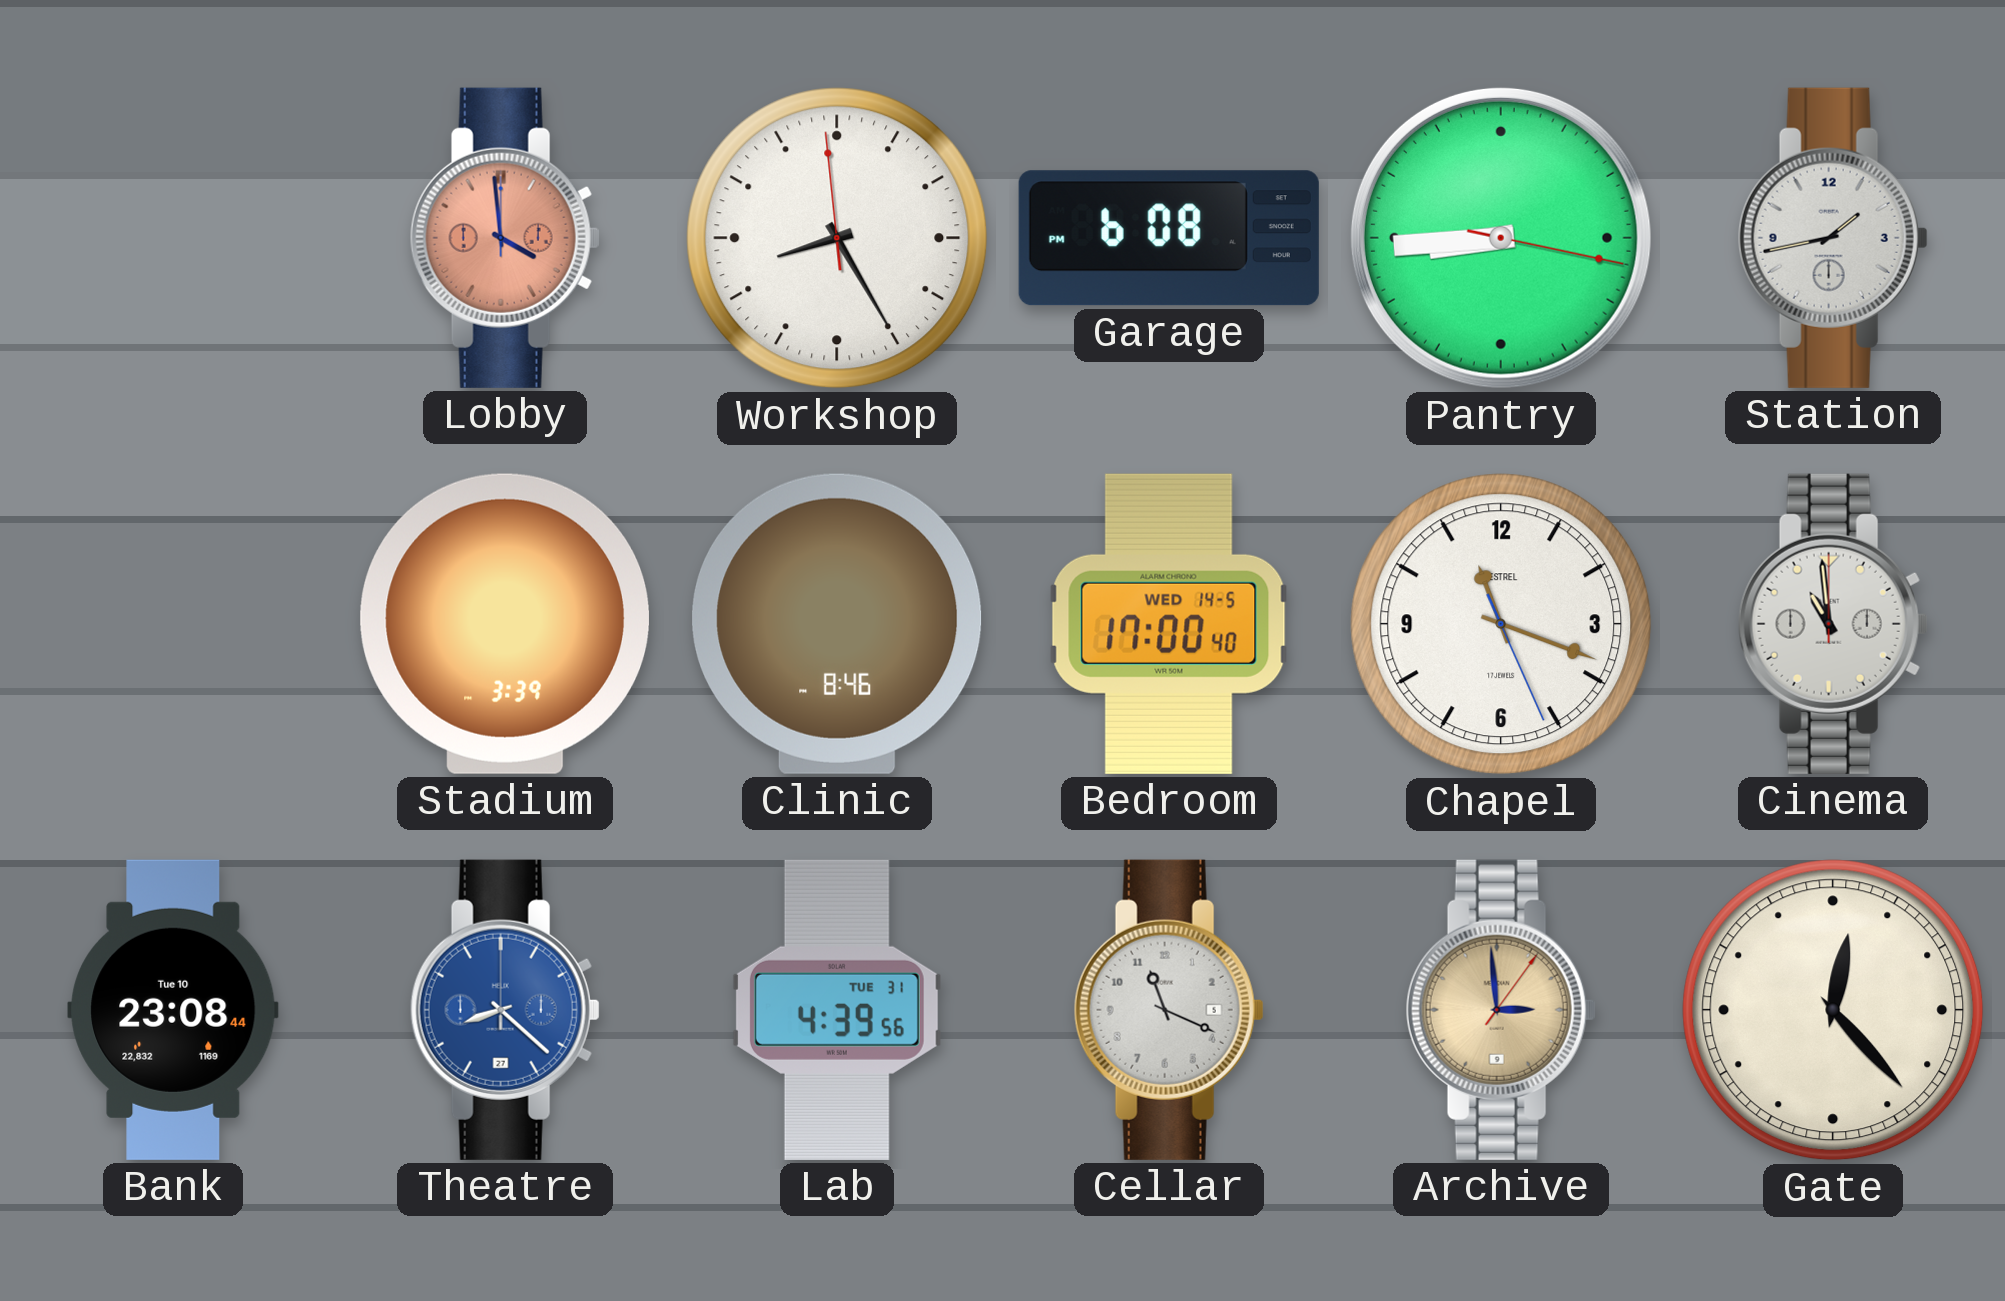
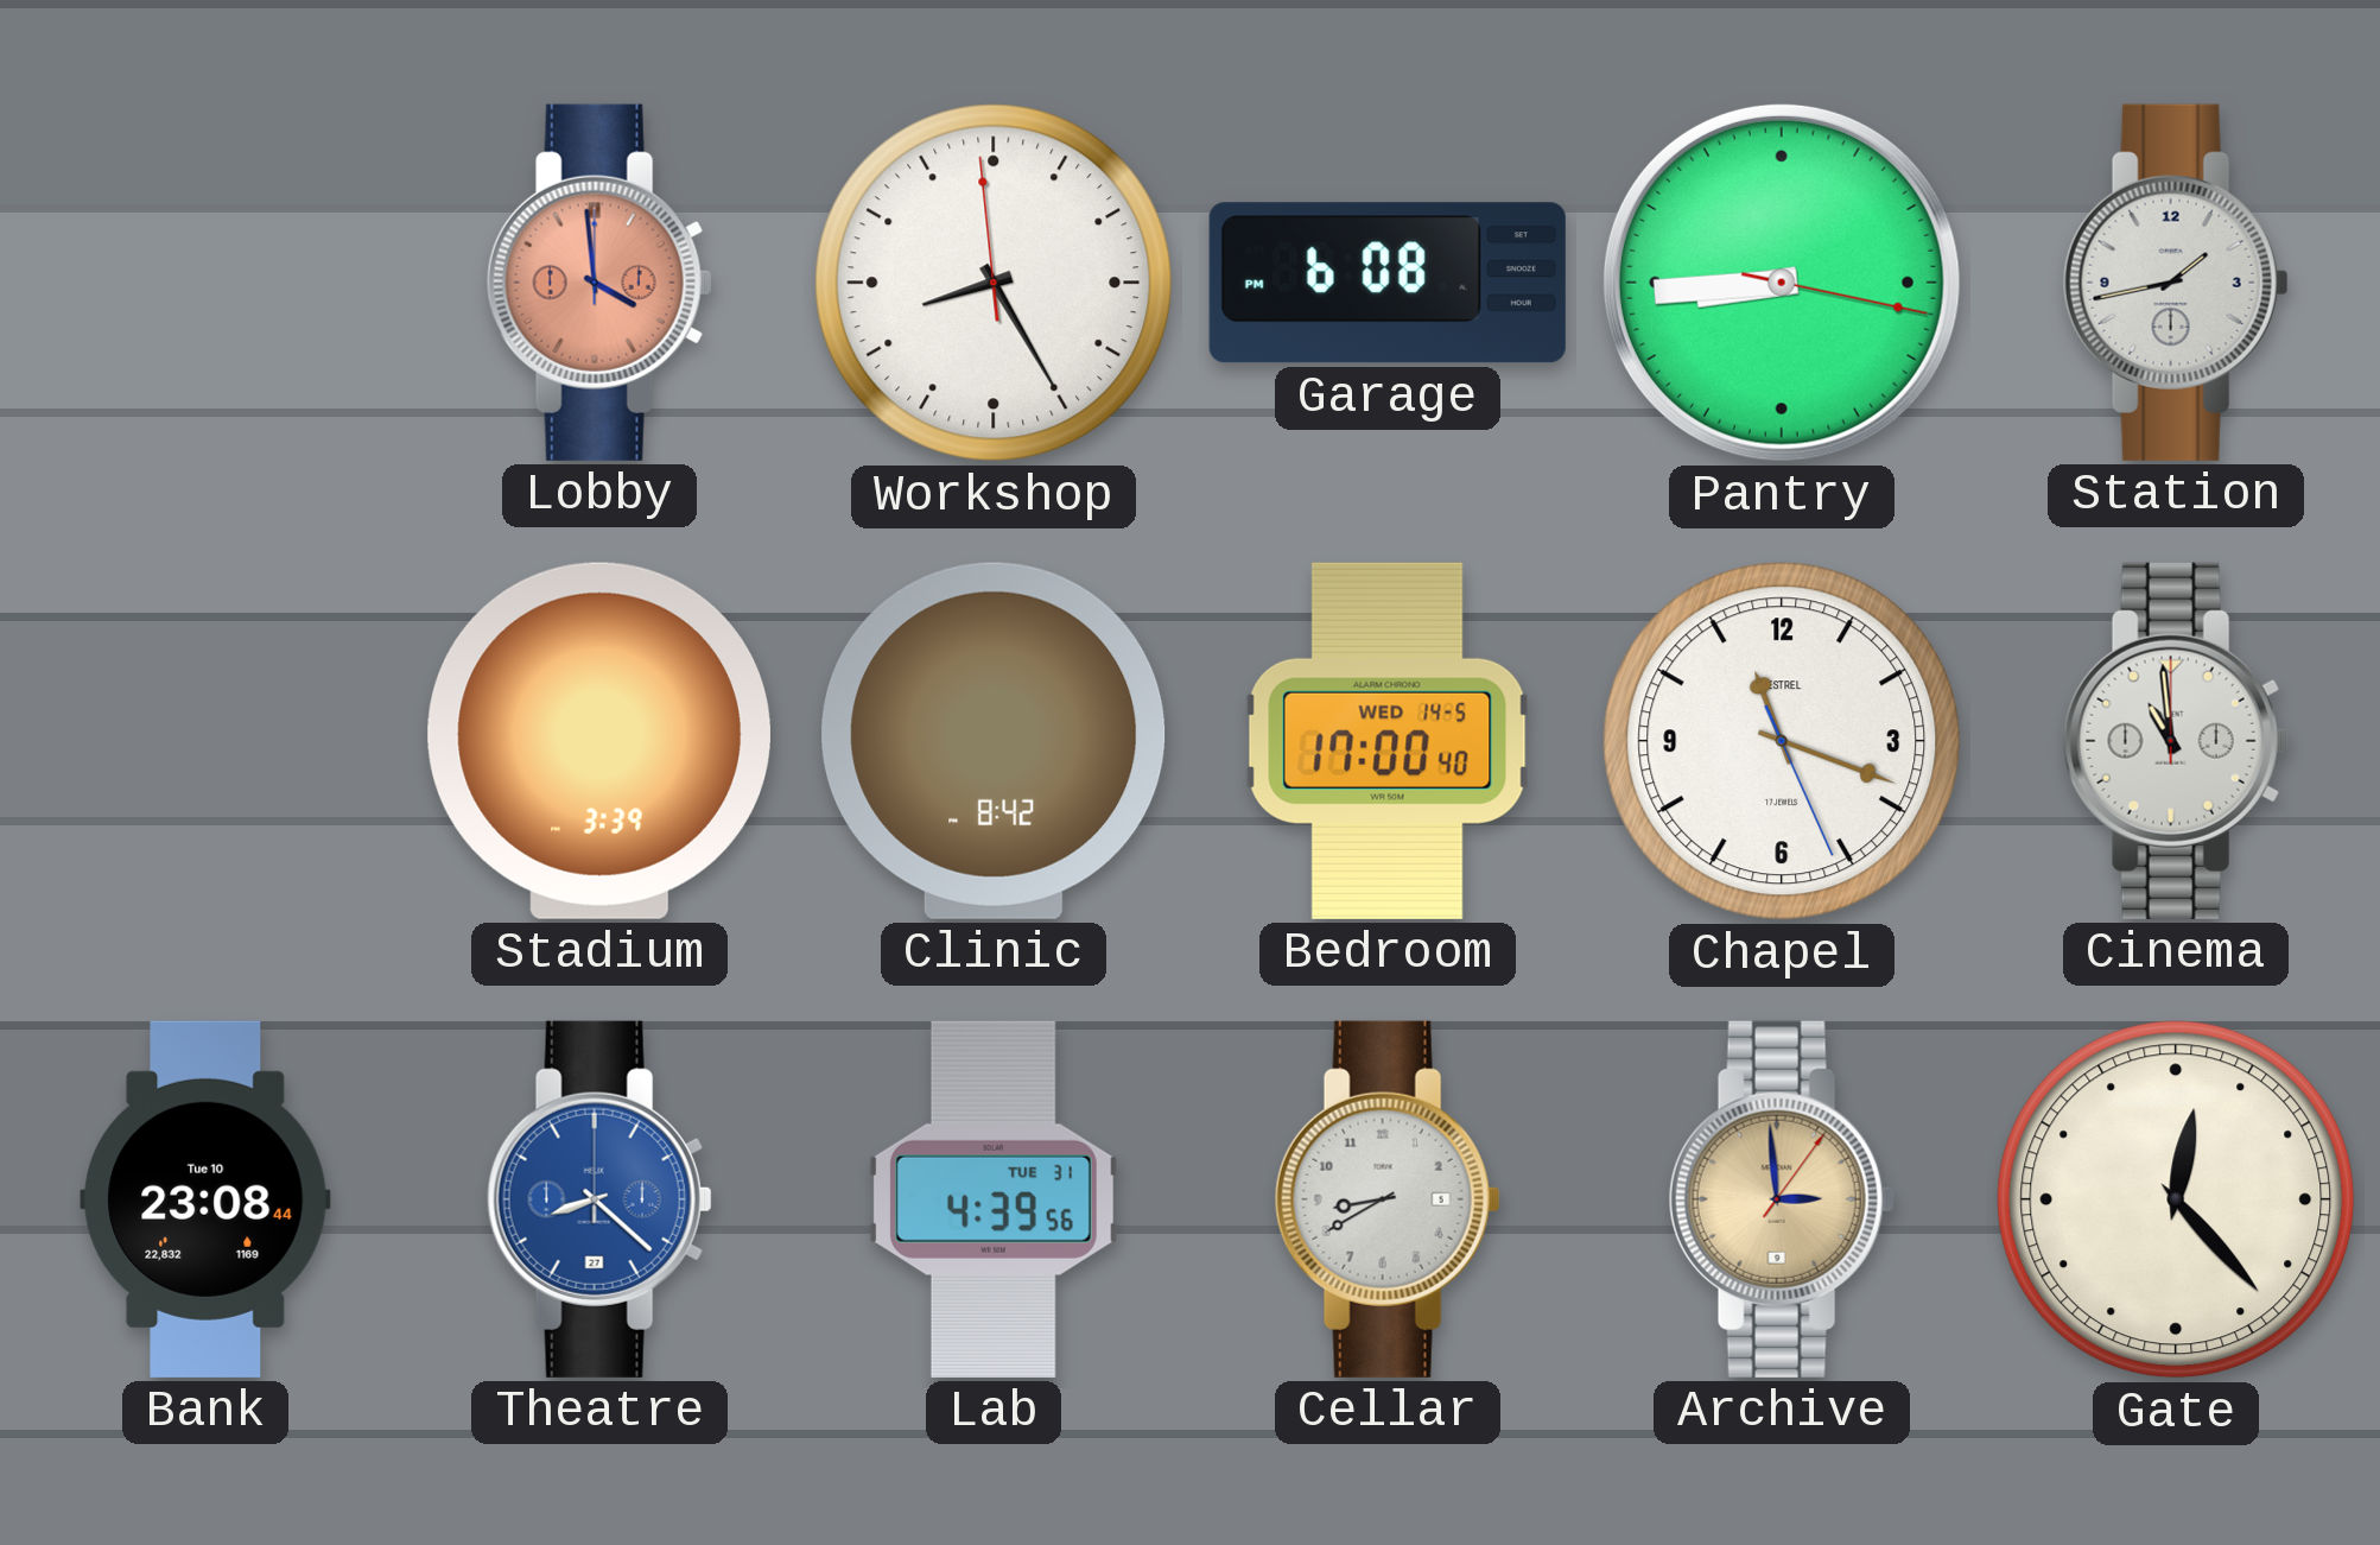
Clinic: 8:46 -> 8:42 (994, 741)
Cellar: 11:19 -> 8:40 (1388, 1199)
